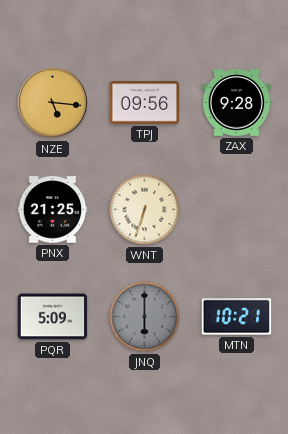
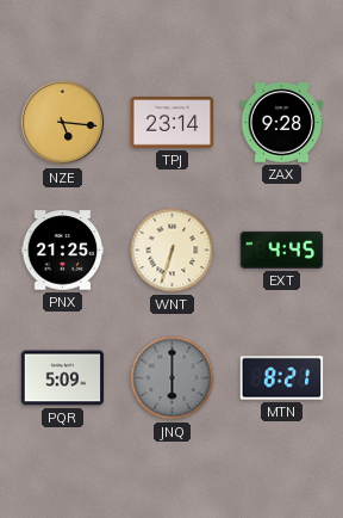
TPJ: 09:56 -> 23:14 (173, 123)
EXT: none -> 4:45 (282, 249)
MTN: 10:21 -> 8:21 (282, 378)
